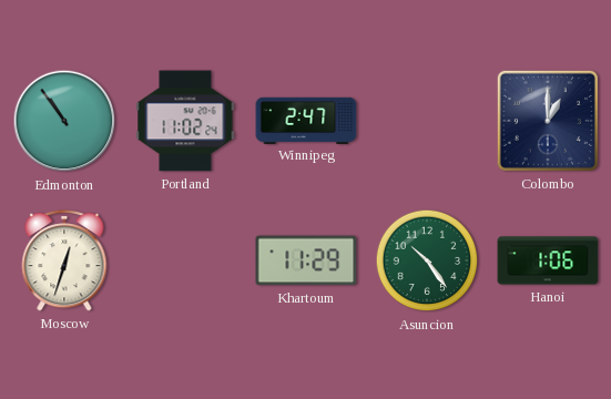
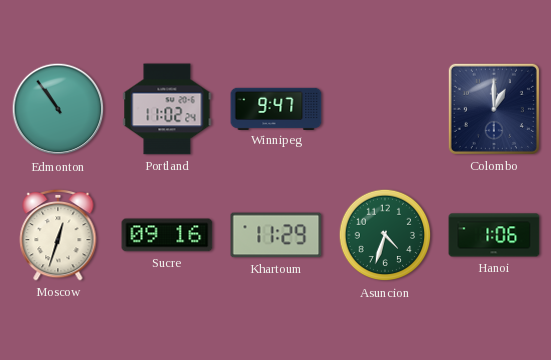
Winnipeg: 2:47 -> 9:47 (276, 108)
Sucre: none -> 09:16 (167, 235)
Asuncion: 10:24 -> 4:33 (385, 235)
